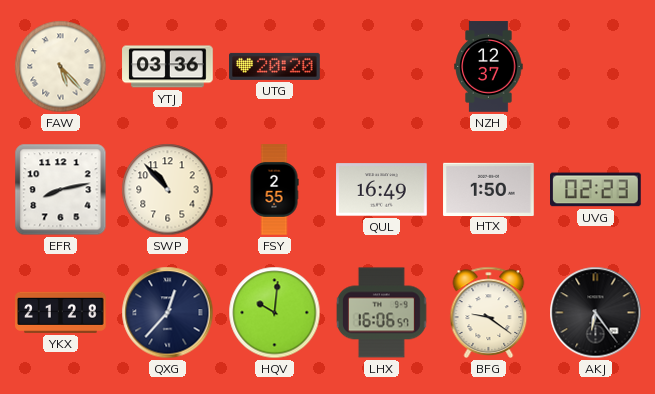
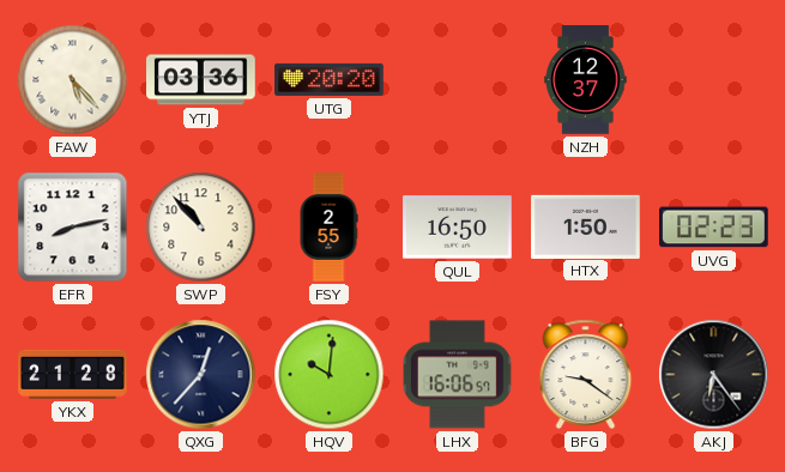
QUL: 16:49 -> 16:50 (458, 228)
